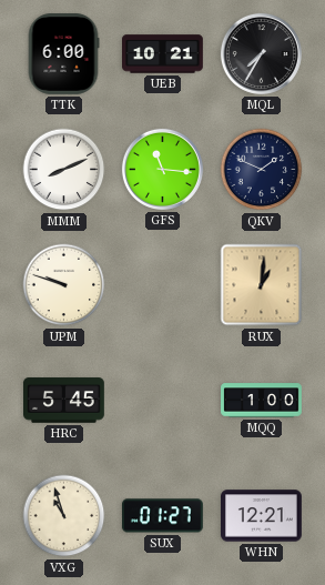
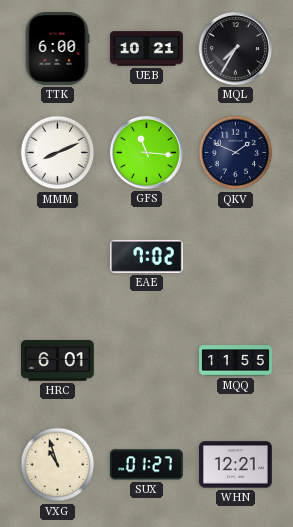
UPM: 9:48 -> none (64, 285)
EAE: none -> 7:02 (146, 256)
RUX: 1:01 -> none (262, 285)
HRC: 5:45 -> 6:01 (58, 361)
MQQ: 1:00 -> 11:55 (236, 361)
